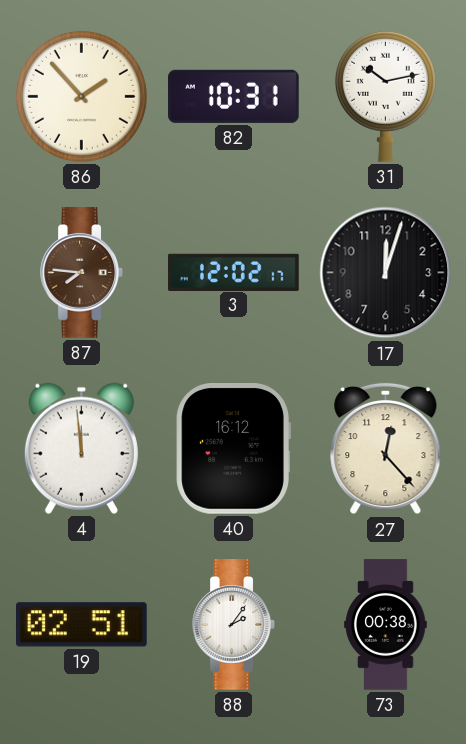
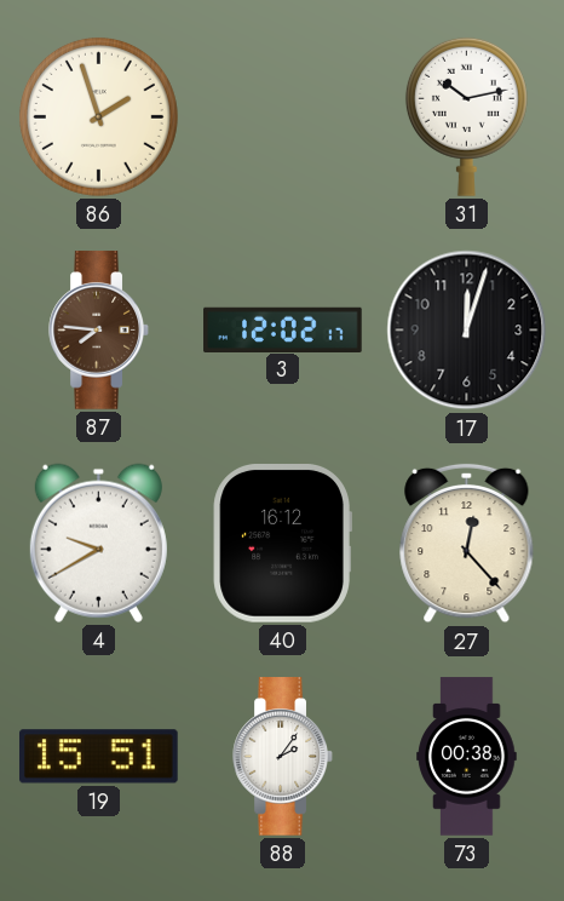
86: 1:53 -> 1:57 (98, 116)
82: 10:31 -> none (234, 96)
4: 11:59 -> 9:40 (98, 543)
19: 02:51 -> 15:51 (98, 757)
